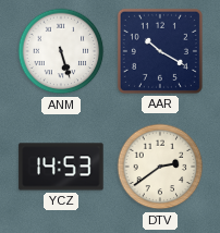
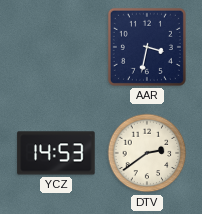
ANM: 5:27 -> none (61, 51)
AAR: 10:20 -> 3:32 (147, 47)
